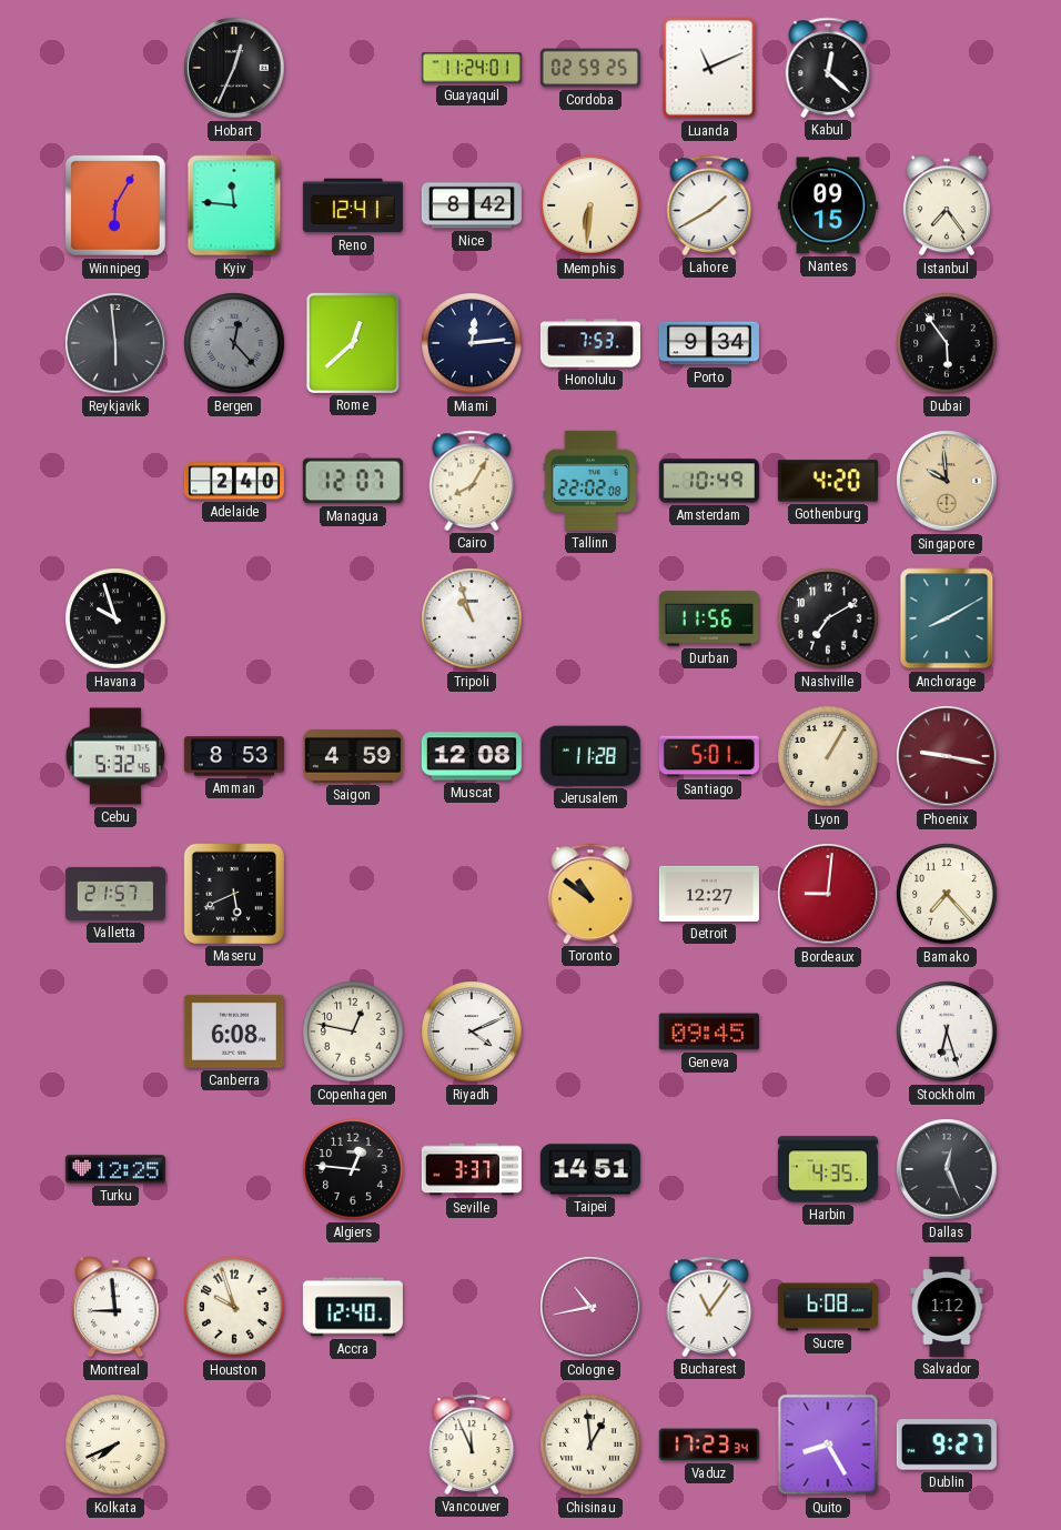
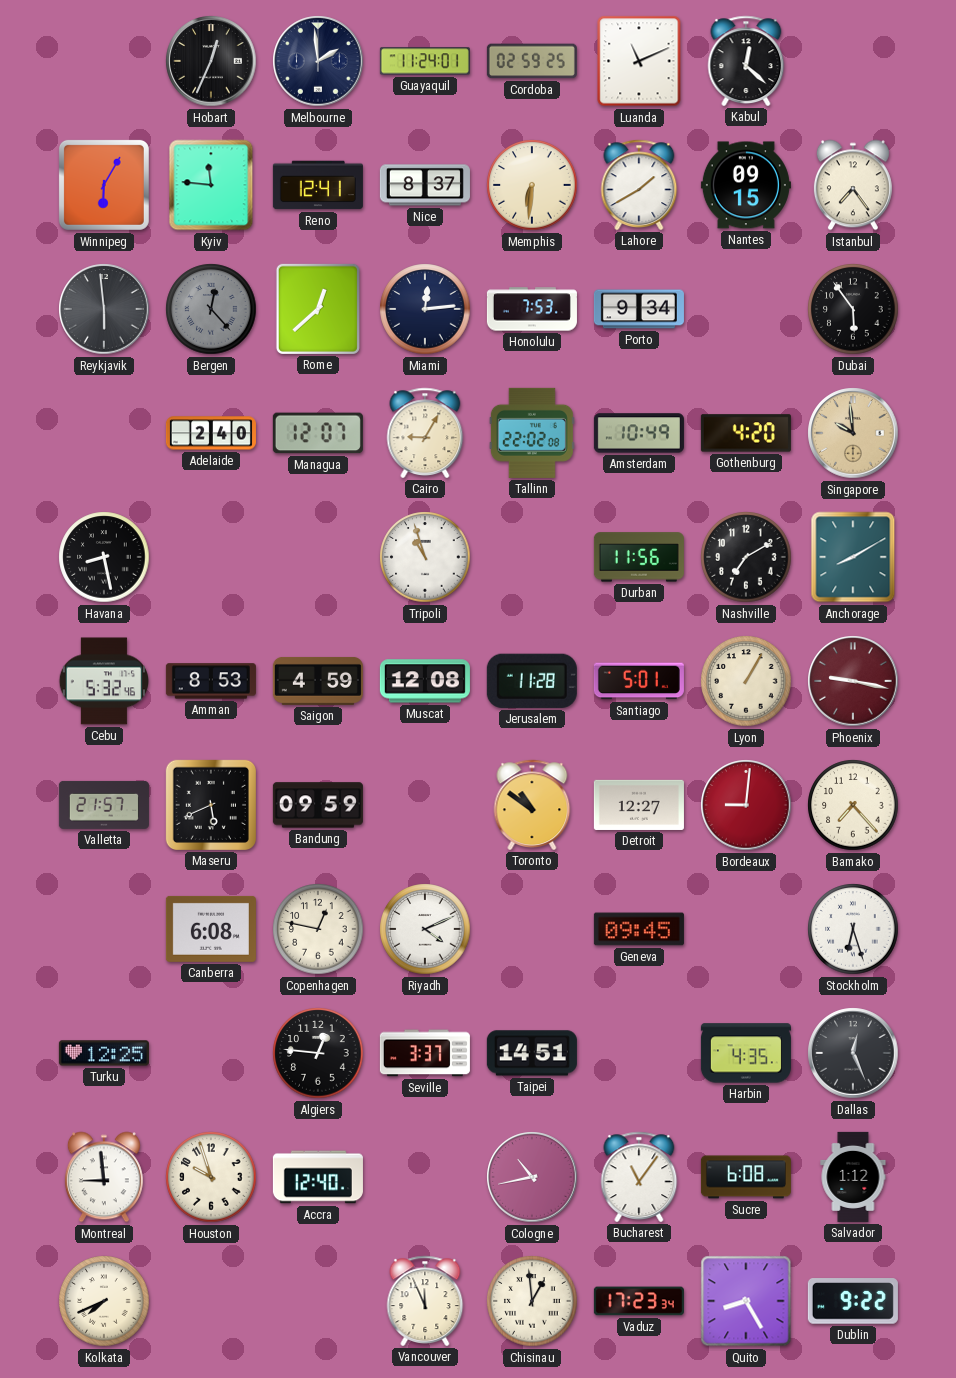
Melbourne: none -> 1:59 (318, 61)
Nice: 8:42 -> 8:37 (425, 185)
Cairo: 8:05 -> 9:05 (425, 433)
Havana: 9:57 -> 8:28 (104, 557)
Bandung: none -> 09:59 (318, 805)
Dublin: 9:27 -> 9:22 (853, 1301)
